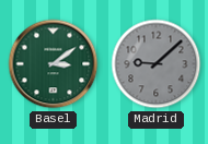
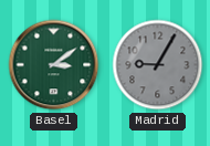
Madrid: 9:08 -> 9:05 (158, 65)
